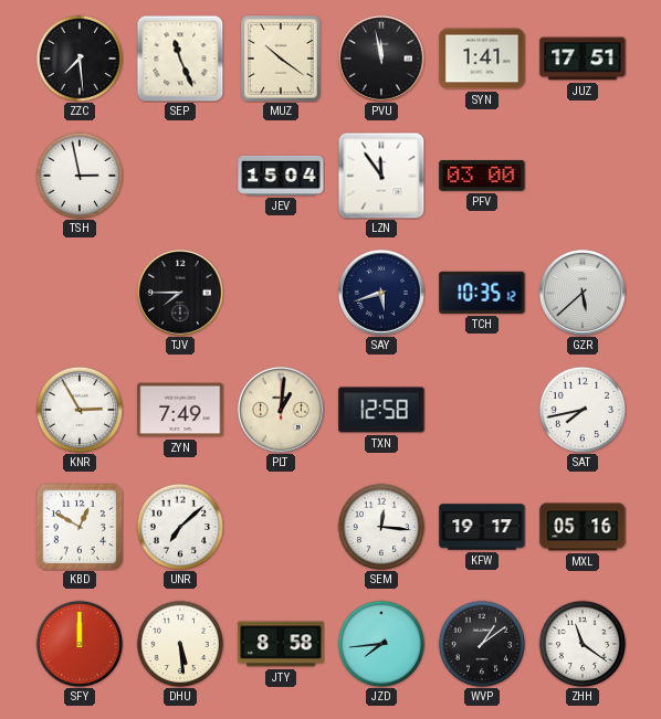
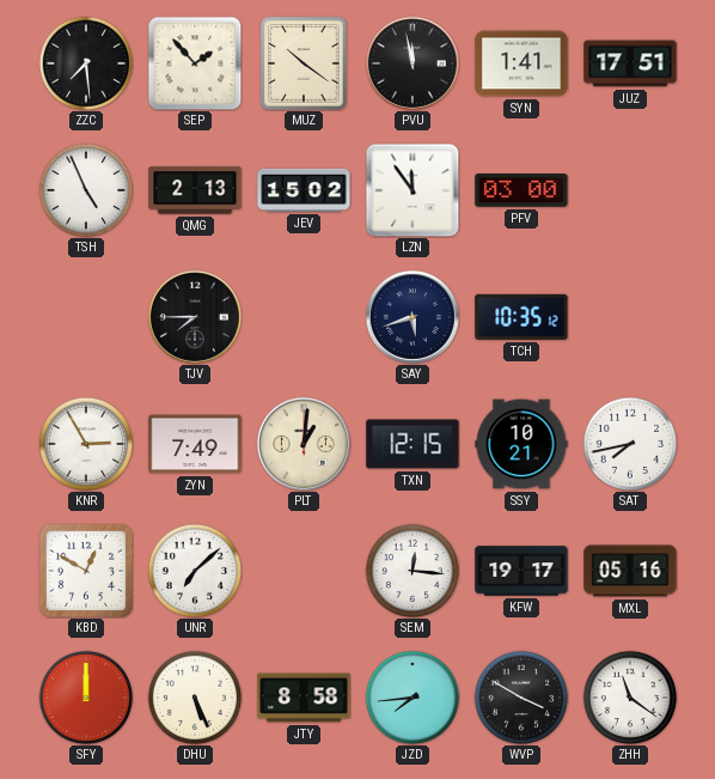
SEP: 11:26 -> 1:53 (195, 63)
TSH: 2:58 -> 4:56 (85, 189)
QMG: none -> 2:13 (195, 190)
JEV: 15:04 -> 15:02 (304, 190)
GZR: 5:38 -> none (583, 293)
TXN: 12:58 -> 12:15 (412, 444)
SSY: none -> 10:21 (521, 444)
DHU: 5:29 -> 5:26 (194, 696)
WVP: 1:09 -> 3:50 (520, 696)
